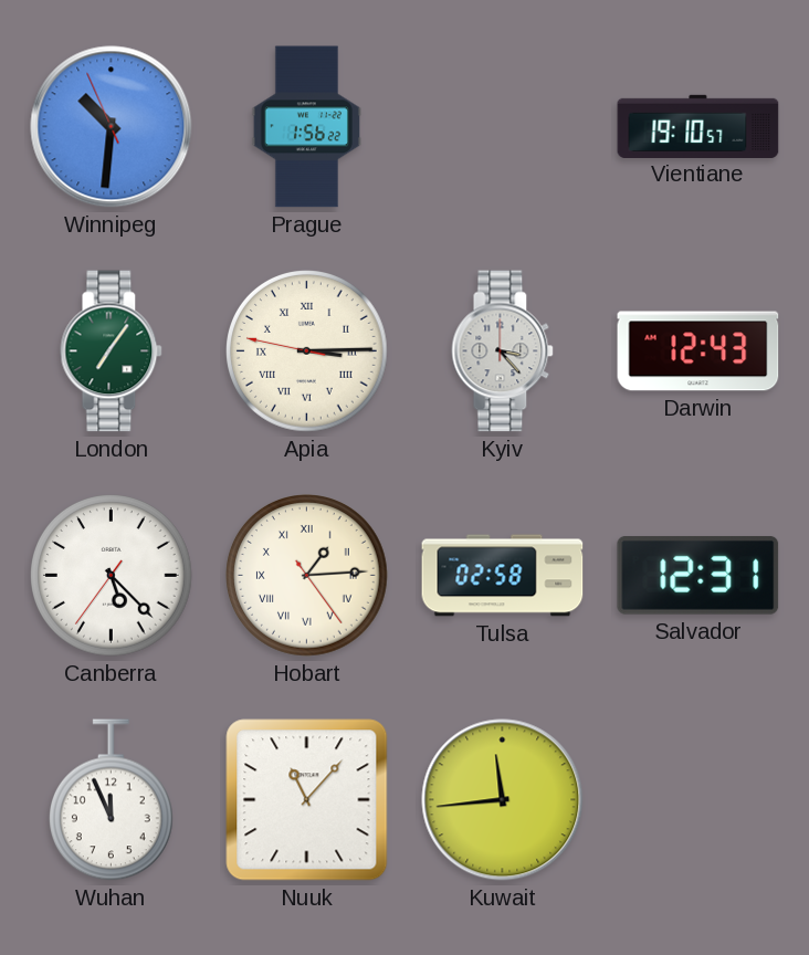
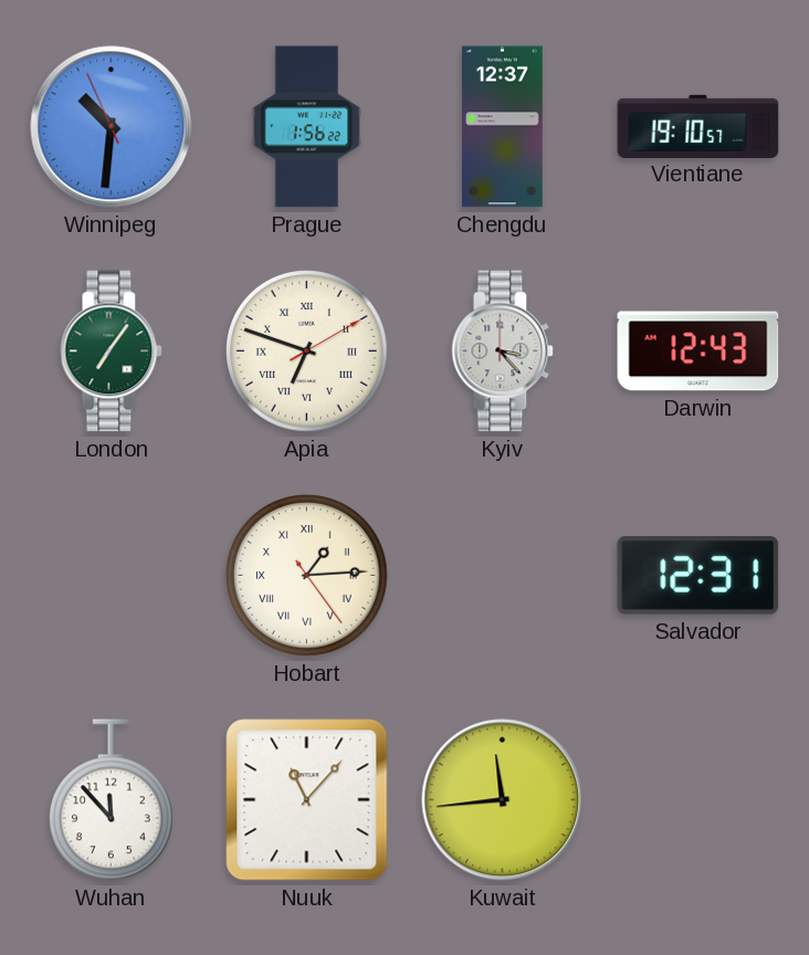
Chengdu: none -> 12:37 (502, 127)
Apia: 3:14 -> 6:48 (307, 351)
Canberra: 5:22 -> none (112, 576)
Tulsa: 02:58 -> none (503, 576)
Wuhan: 11:56 -> 11:53 (111, 800)
